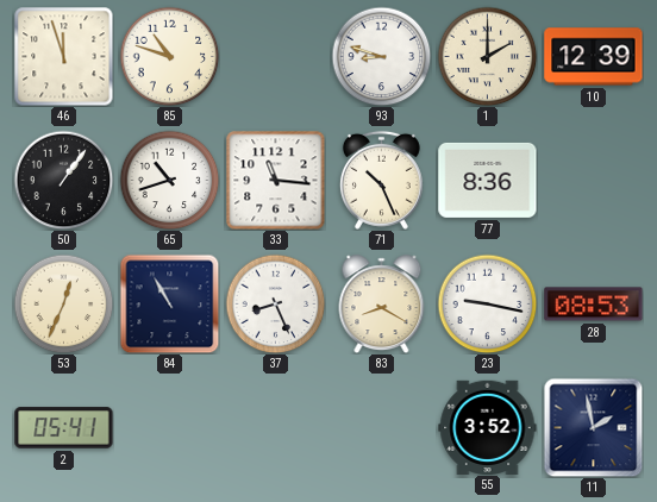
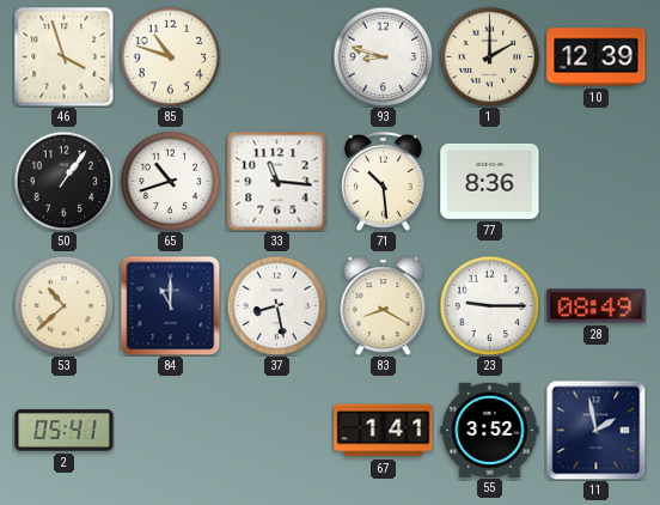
46: 11:57 -> 3:57 (63, 56)
71: 10:26 -> 10:29 (383, 181)
53: 12:34 -> 10:38 (63, 305)
84: 10:55 -> 11:00 (170, 305)
37: 8:26 -> 8:28 (276, 305)
23: 9:17 -> 9:15 (489, 305)
28: 08:53 -> 08:49 (597, 306)
67: none -> 1:41 (384, 431)
